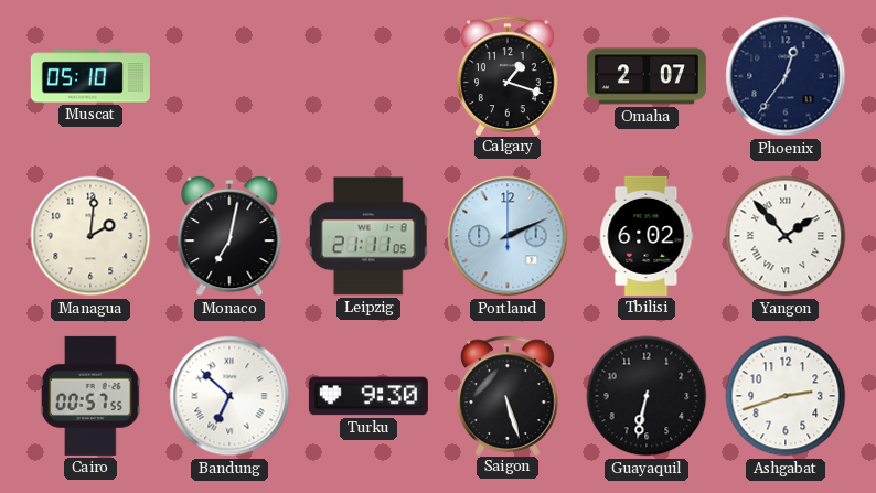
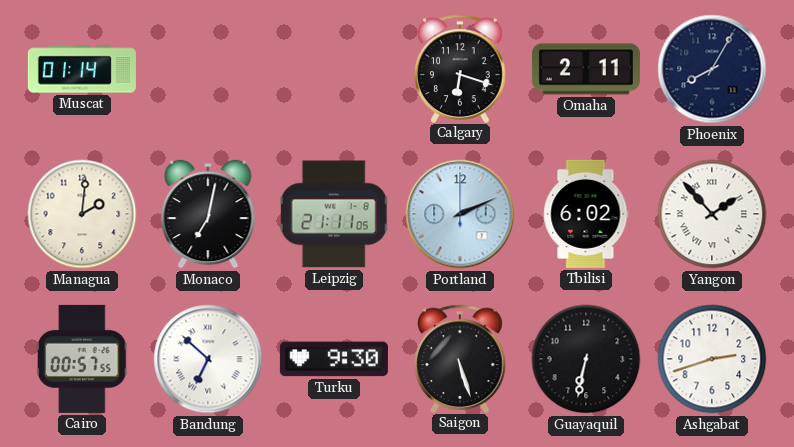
Muscat: 05:10 -> 01:14 (82, 69)
Calgary: 1:18 -> 6:18 (461, 68)
Omaha: 2:07 -> 2:11 (586, 69)
Phoenix: 12:36 -> 8:05 (712, 69)
